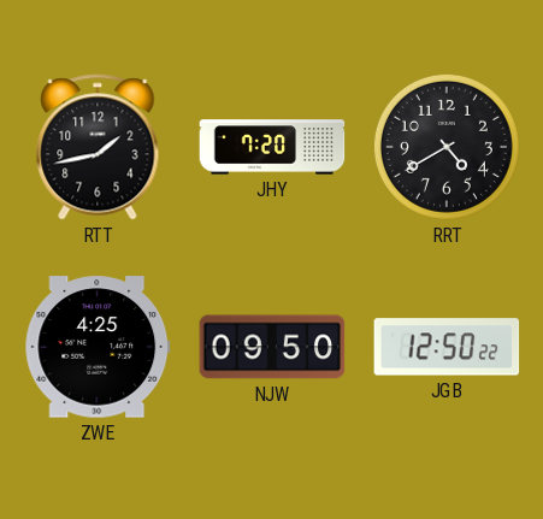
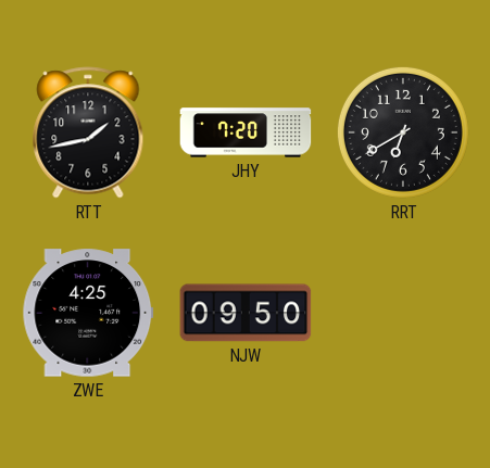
RRT: 4:40 -> 6:40 (403, 132)
JGB: 12:50 -> none (447, 347)
